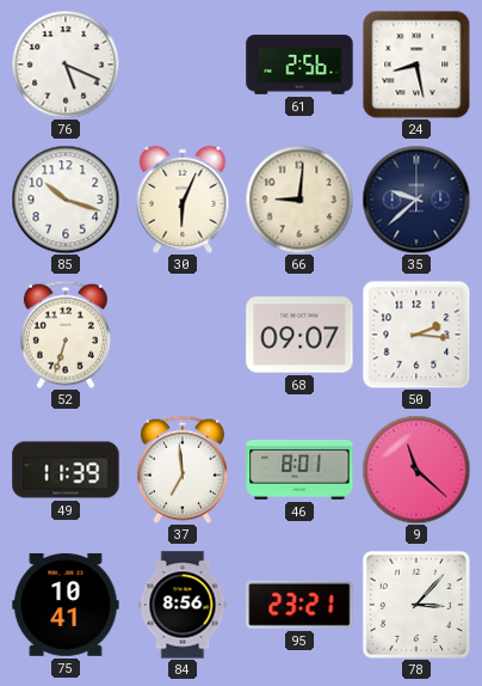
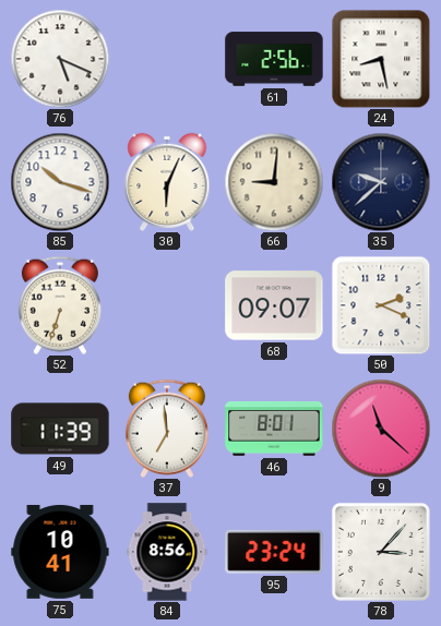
50: 2:16 -> 2:19 (381, 305)
95: 23:21 -> 23:24 (274, 552)
